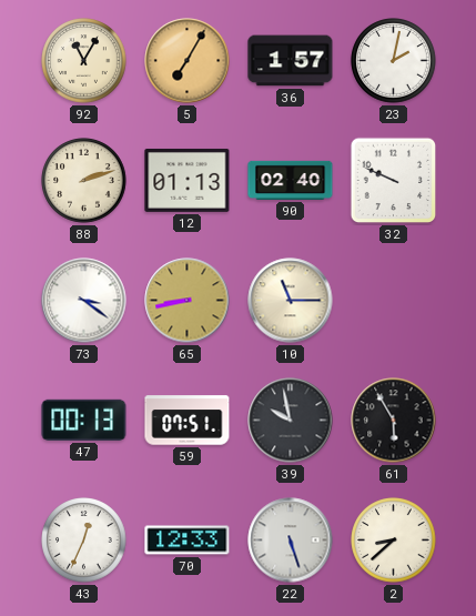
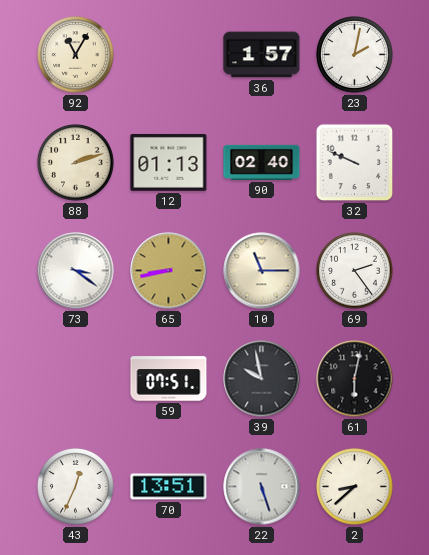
5: 7:05 -> none (188, 61)
69: none -> 2:24 (355, 271)
47: 00:13 -> none (84, 420)
61: 5:55 -> 6:02 (355, 379)
70: 12:33 -> 13:51 (169, 487)
